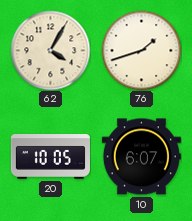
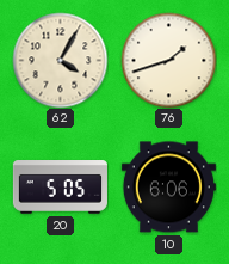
20: 10:05 -> 5:05 (60, 188)
10: 6:07 -> 6:06 (168, 188)
